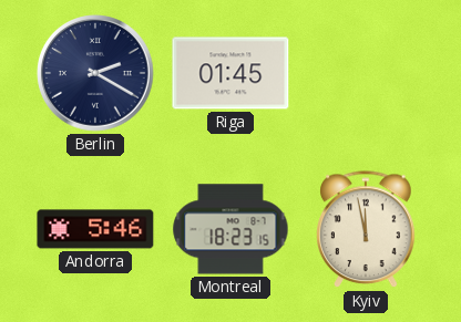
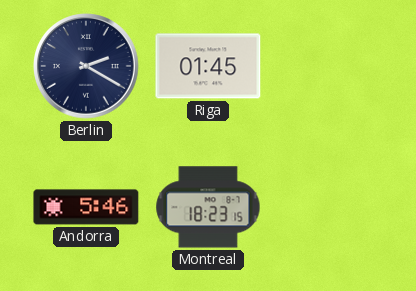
Kyiv: 11:58 -> none (366, 230)
